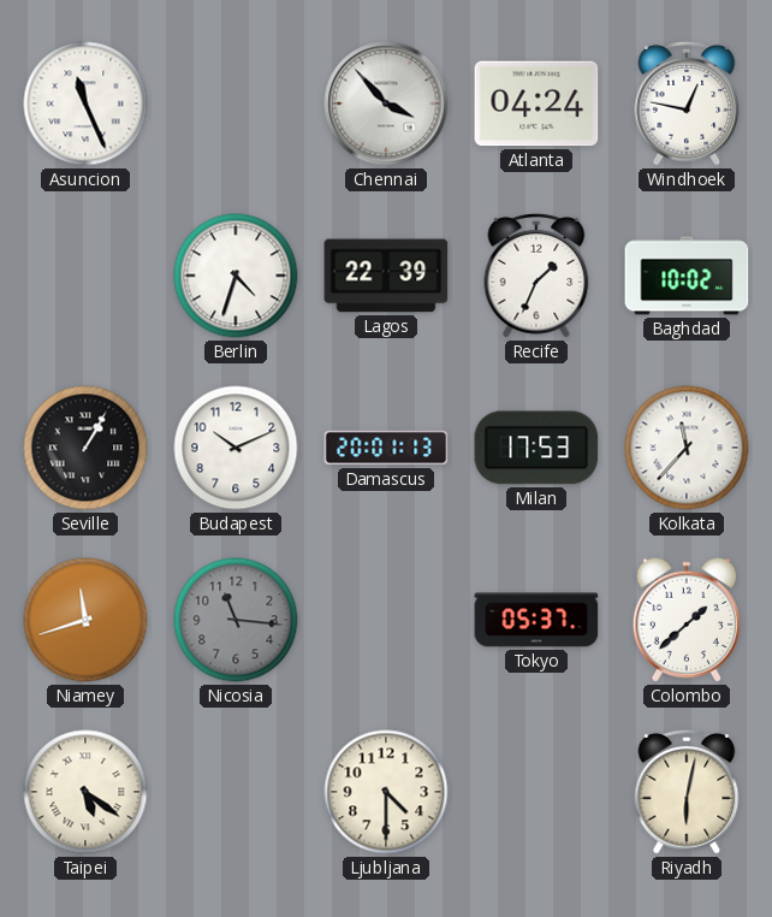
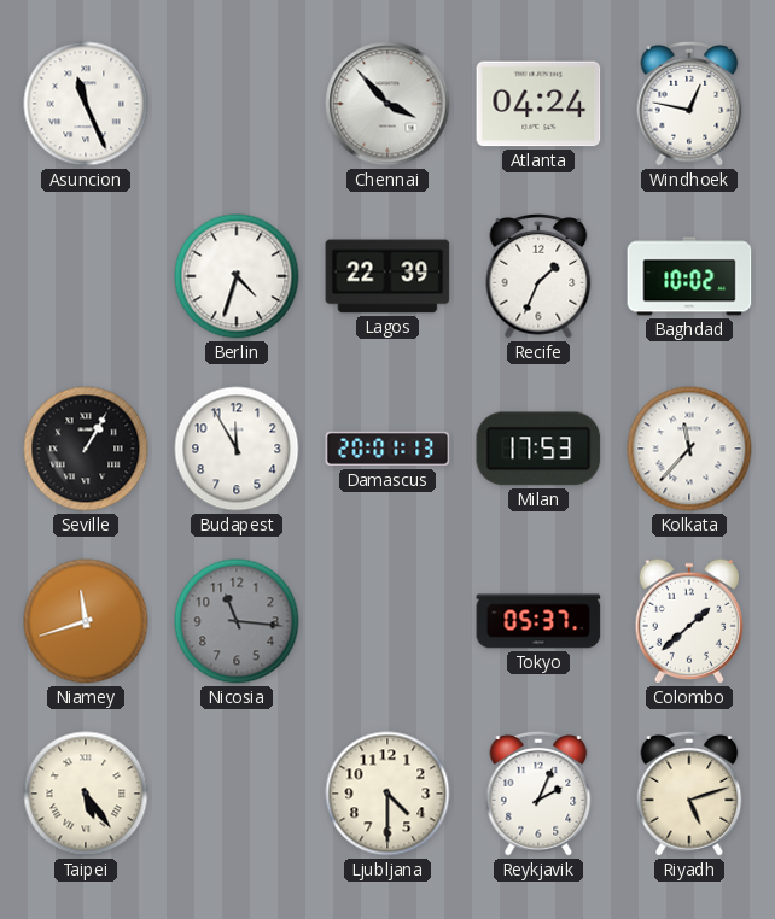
Budapest: 10:11 -> 11:55 (237, 449)
Taipei: 5:21 -> 5:24 (86, 794)
Reykjavik: none -> 2:04 (538, 794)
Riyadh: 6:02 -> 5:12 (689, 794)
